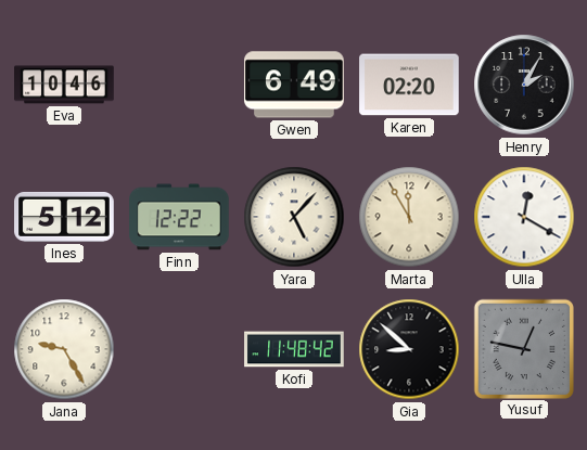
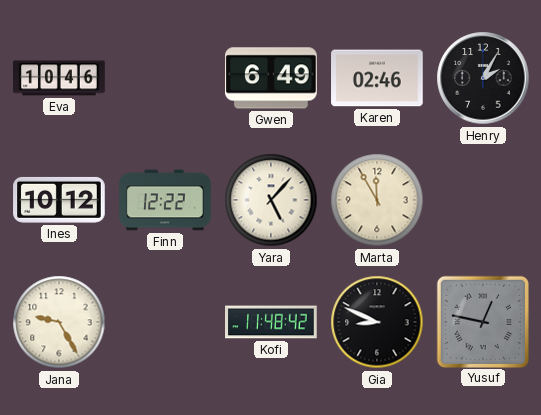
Karen: 02:20 -> 02:46 (377, 78)
Ines: 5:12 -> 10:12 (59, 200)
Ulla: 12:20 -> none (524, 217)
Gia: 8:52 -> 8:49 (377, 322)
